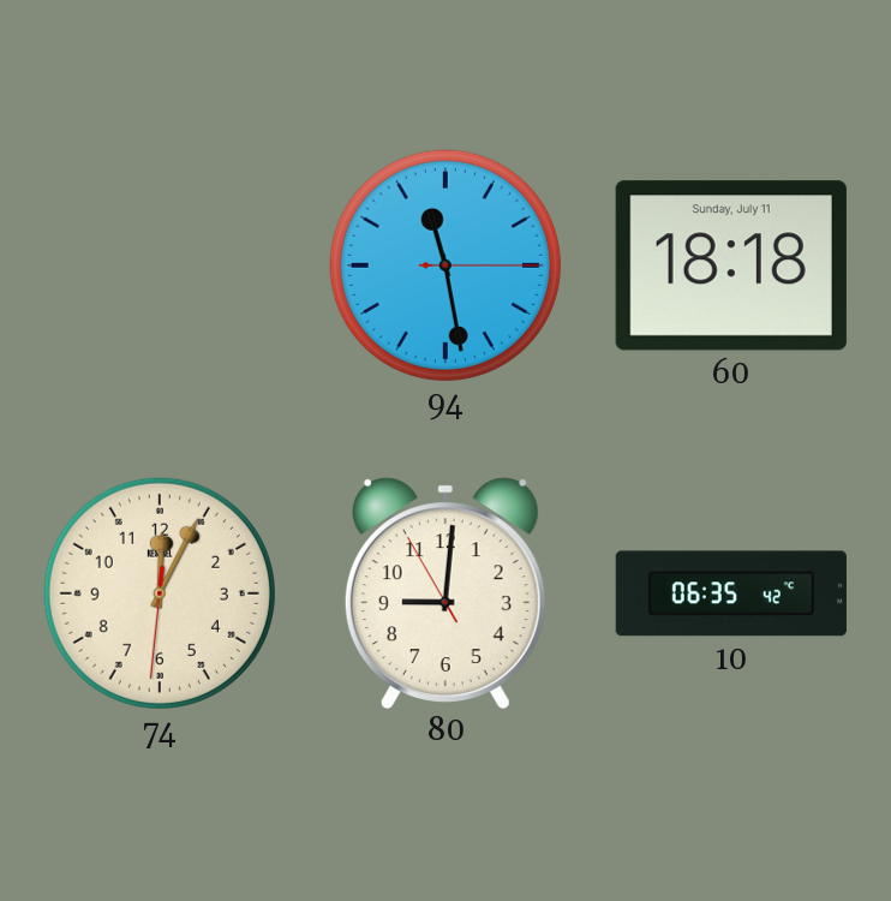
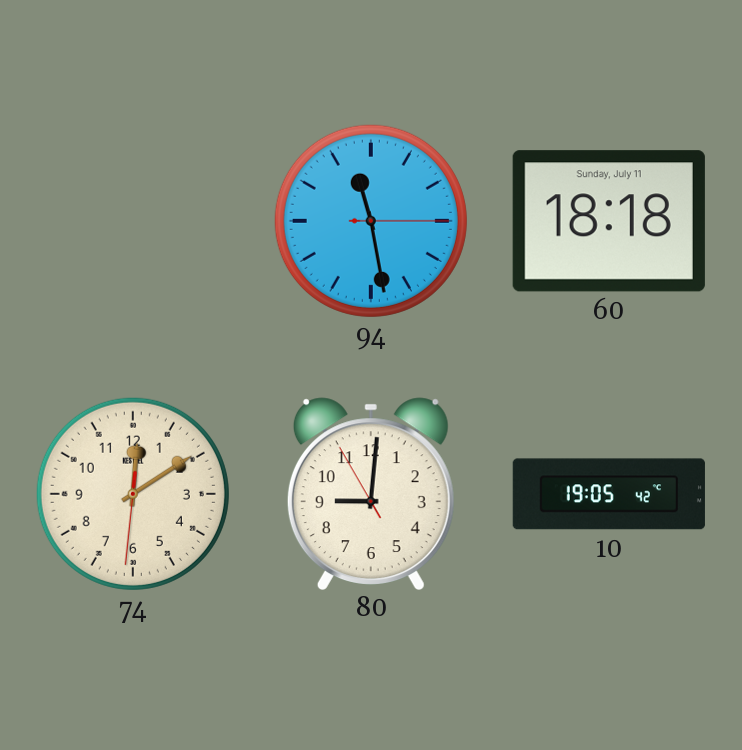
74: 12:04 -> 12:09 (133, 494)
10: 06:35 -> 19:05 (609, 494)
